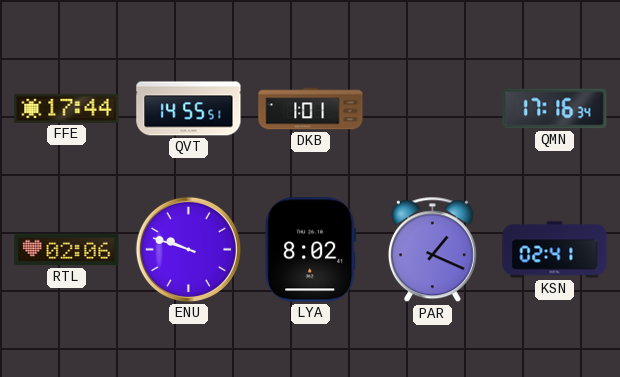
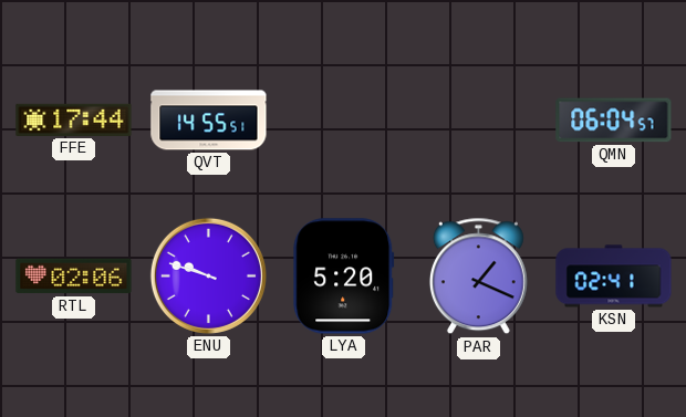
DKB: 1:01 -> none (311, 109)
QMN: 17:16 -> 06:04 (614, 121)
LYA: 8:02 -> 5:20 (344, 277)
